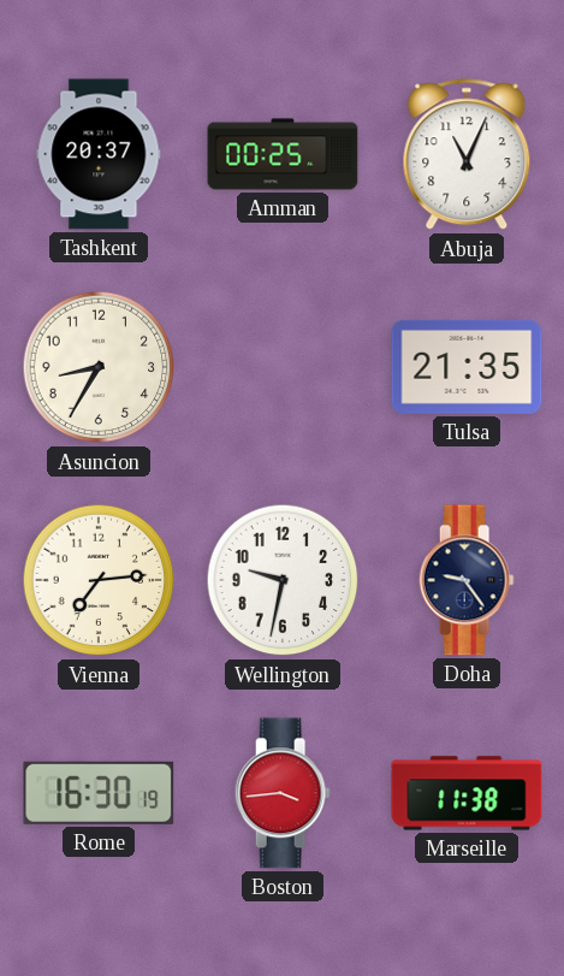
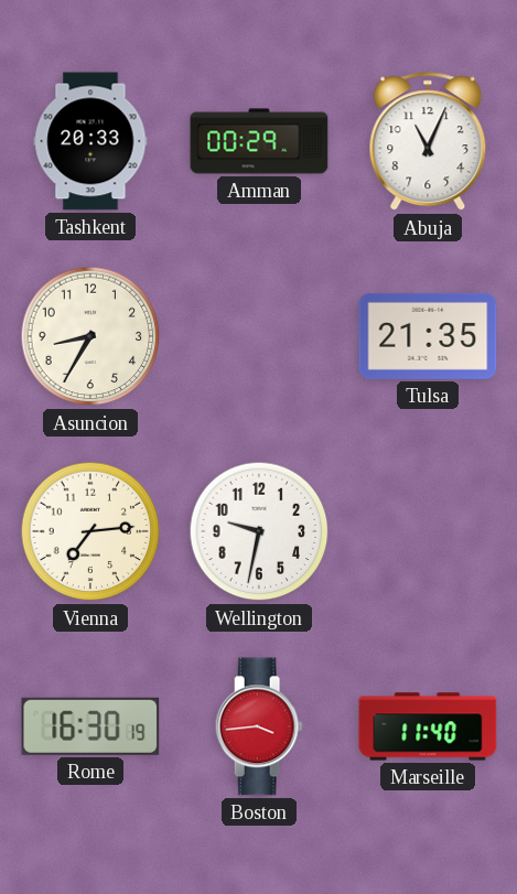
Tashkent: 20:37 -> 20:33 (90, 141)
Amman: 00:25 -> 00:29 (259, 141)
Doha: 9:24 -> none (467, 580)
Marseille: 11:38 -> 11:40 (428, 726)
